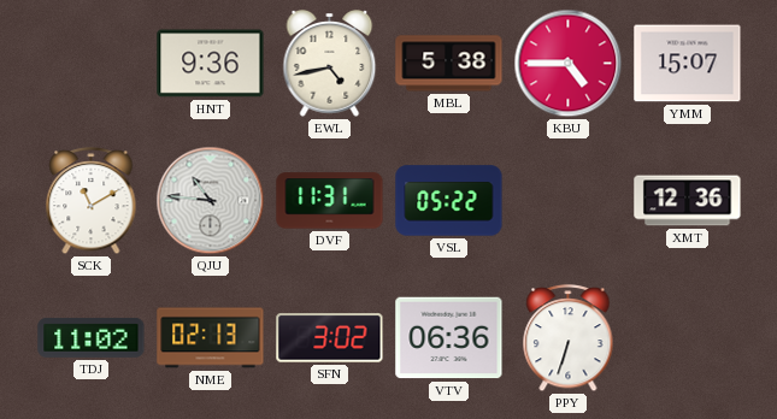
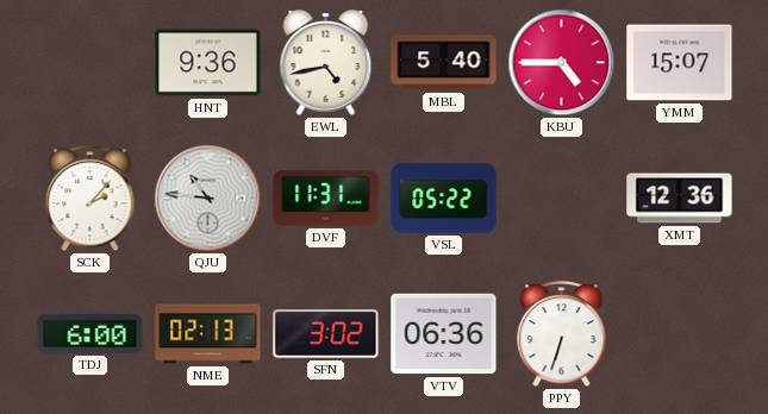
MBL: 5:38 -> 5:40 (444, 63)
SCK: 11:10 -> 2:07 (90, 199)
TDJ: 11:02 -> 6:00 (90, 333)
